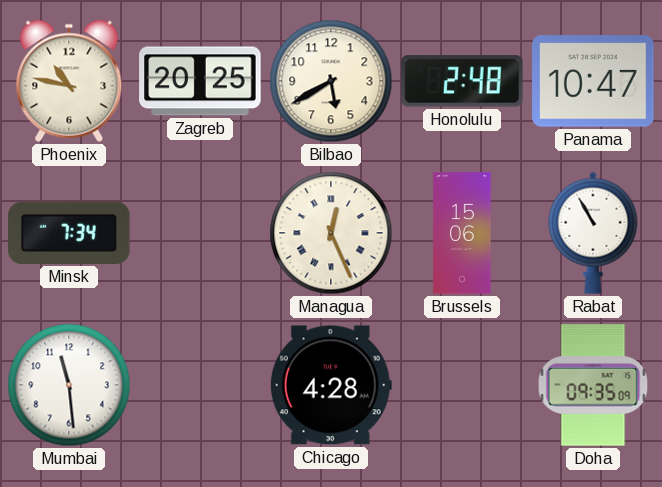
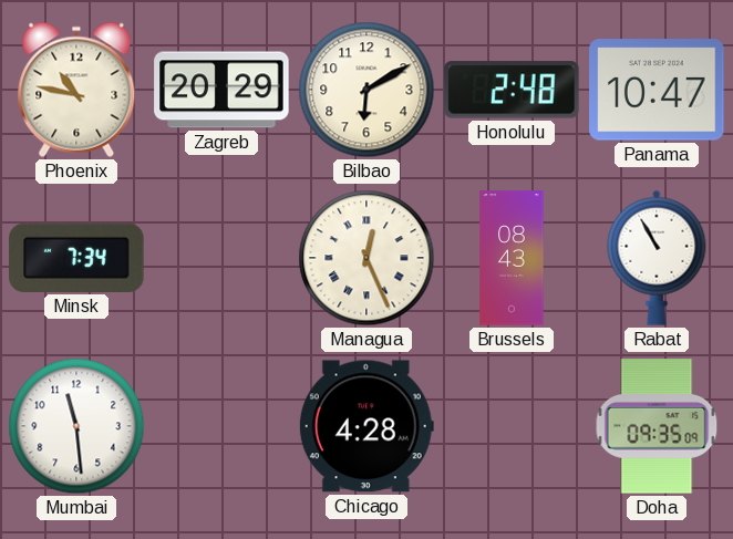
Zagreb: 20:25 -> 20:29 (221, 90)
Bilbao: 5:40 -> 6:10 (366, 90)
Brussels: 15:06 -> 08:43 (512, 258)
